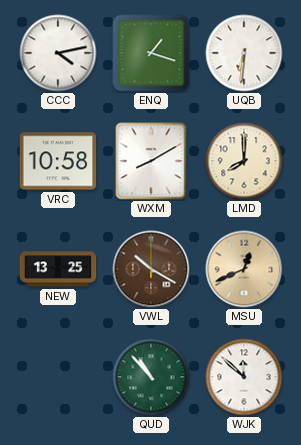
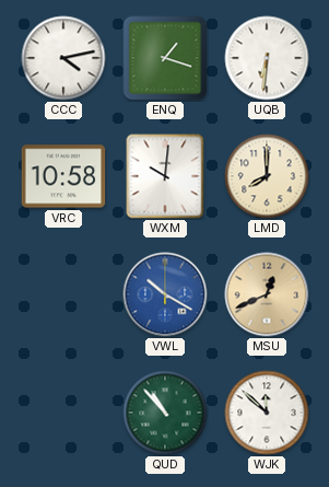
WXM: 8:10 -> 10:01 (165, 176)
NEW: 13:25 -> none (58, 269)
VWL dial: brown -> blue (165, 294)
